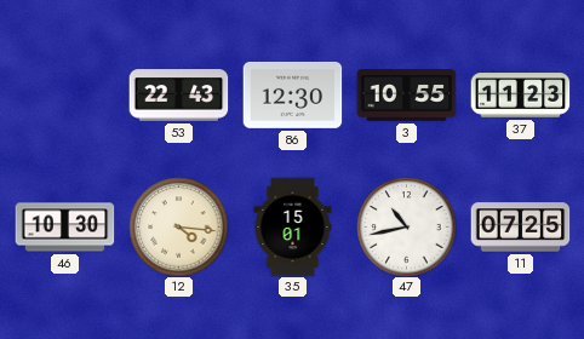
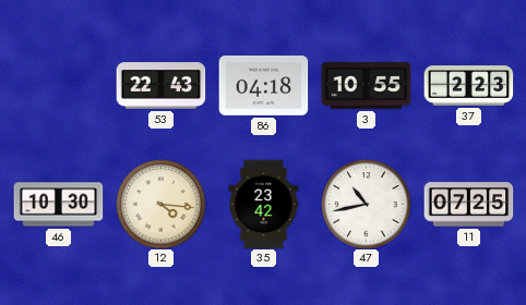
86: 12:30 -> 04:18 (263, 85)
37: 11:23 -> 2:23 (468, 86)
35: 15:01 -> 23:42 (264, 204)
